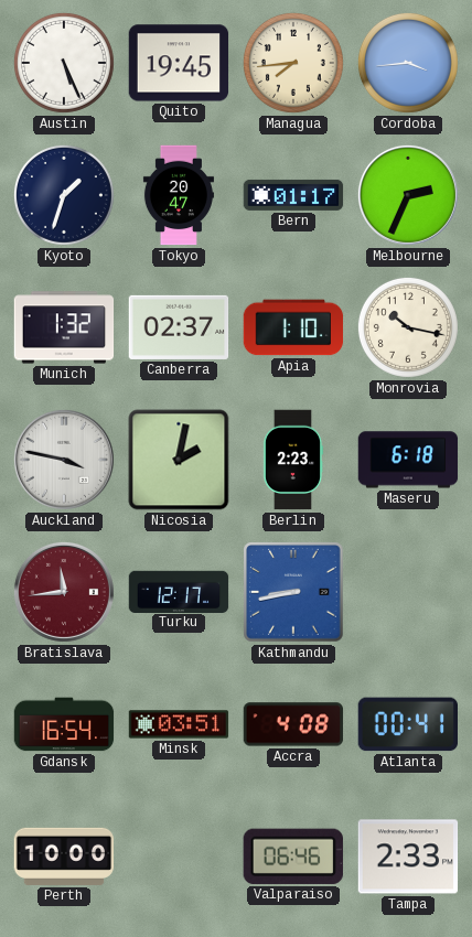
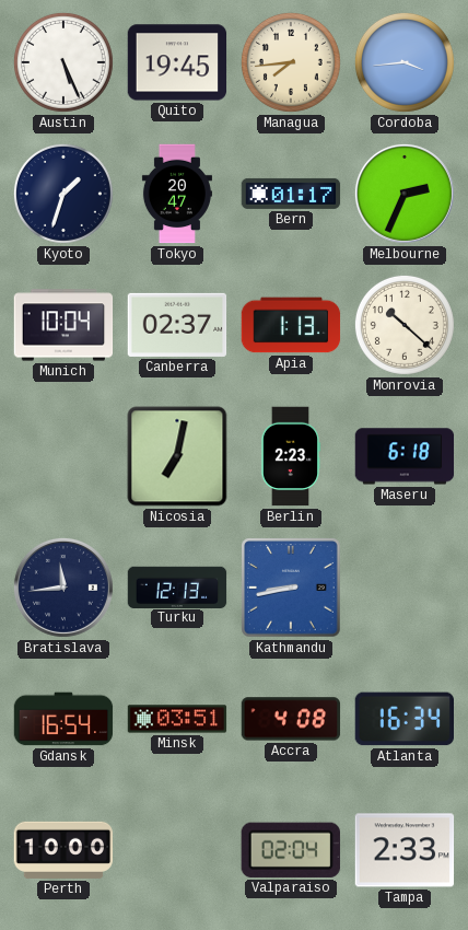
Munich: 1:32 -> 10:04 (63, 325)
Apia: 1:10 -> 1:13 (291, 325)
Monrovia: 10:17 -> 10:22 (405, 325)
Auckland: 3:47 -> none (64, 460)
Nicosia: 2:02 -> 7:02 (177, 456)
Bratislava dial: burgundy -> navy (63, 588)
Turku: 12:17 -> 12:13 (177, 586)
Atlanta: 00:41 -> 16:34 (403, 719)
Valparaiso: 06:46 -> 02:04 (291, 850)
